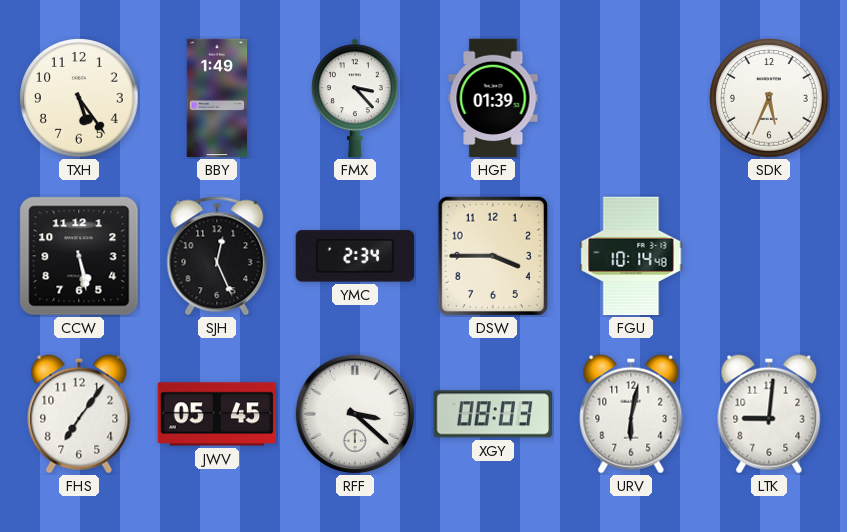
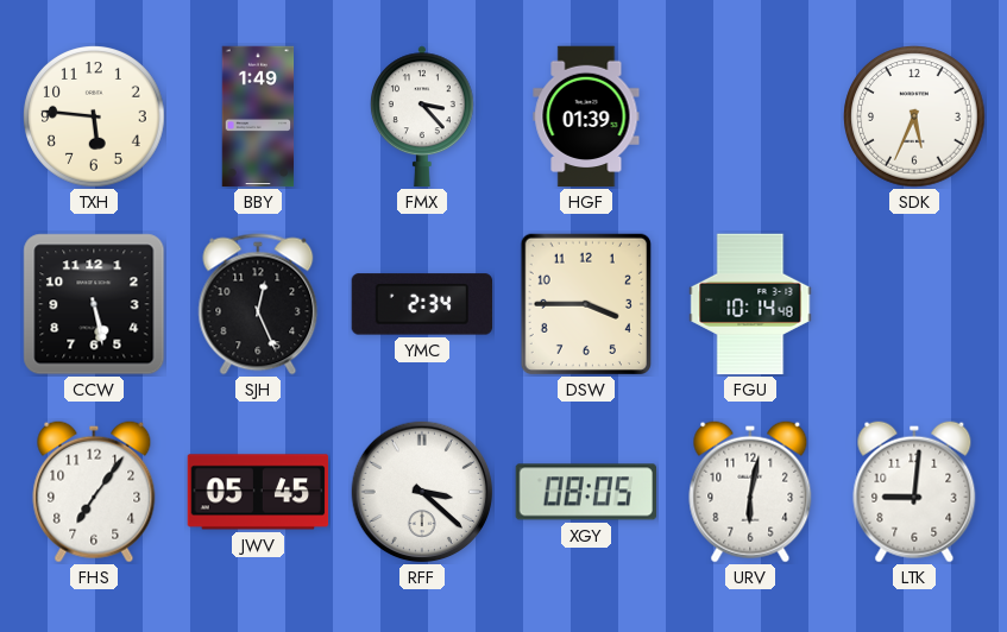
TXH: 5:24 -> 5:46 (94, 116)
XGY: 08:03 -> 08:05 (585, 492)
